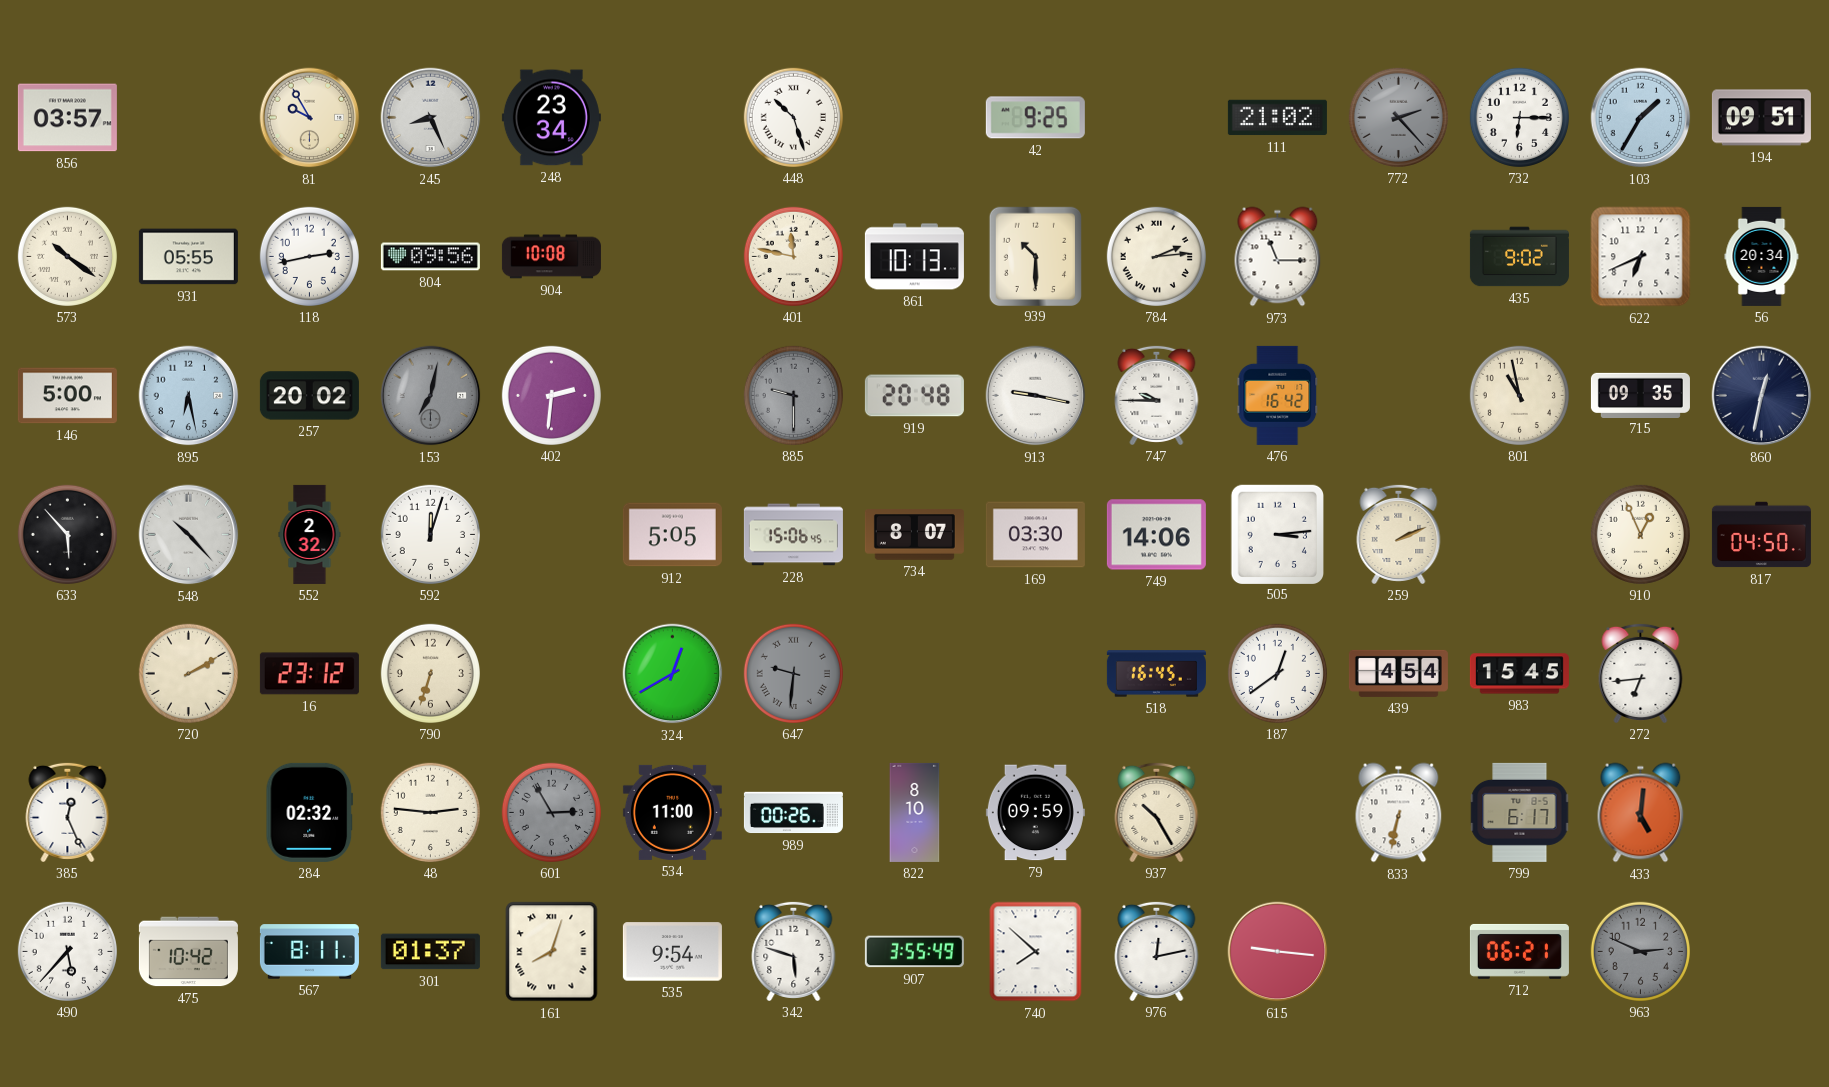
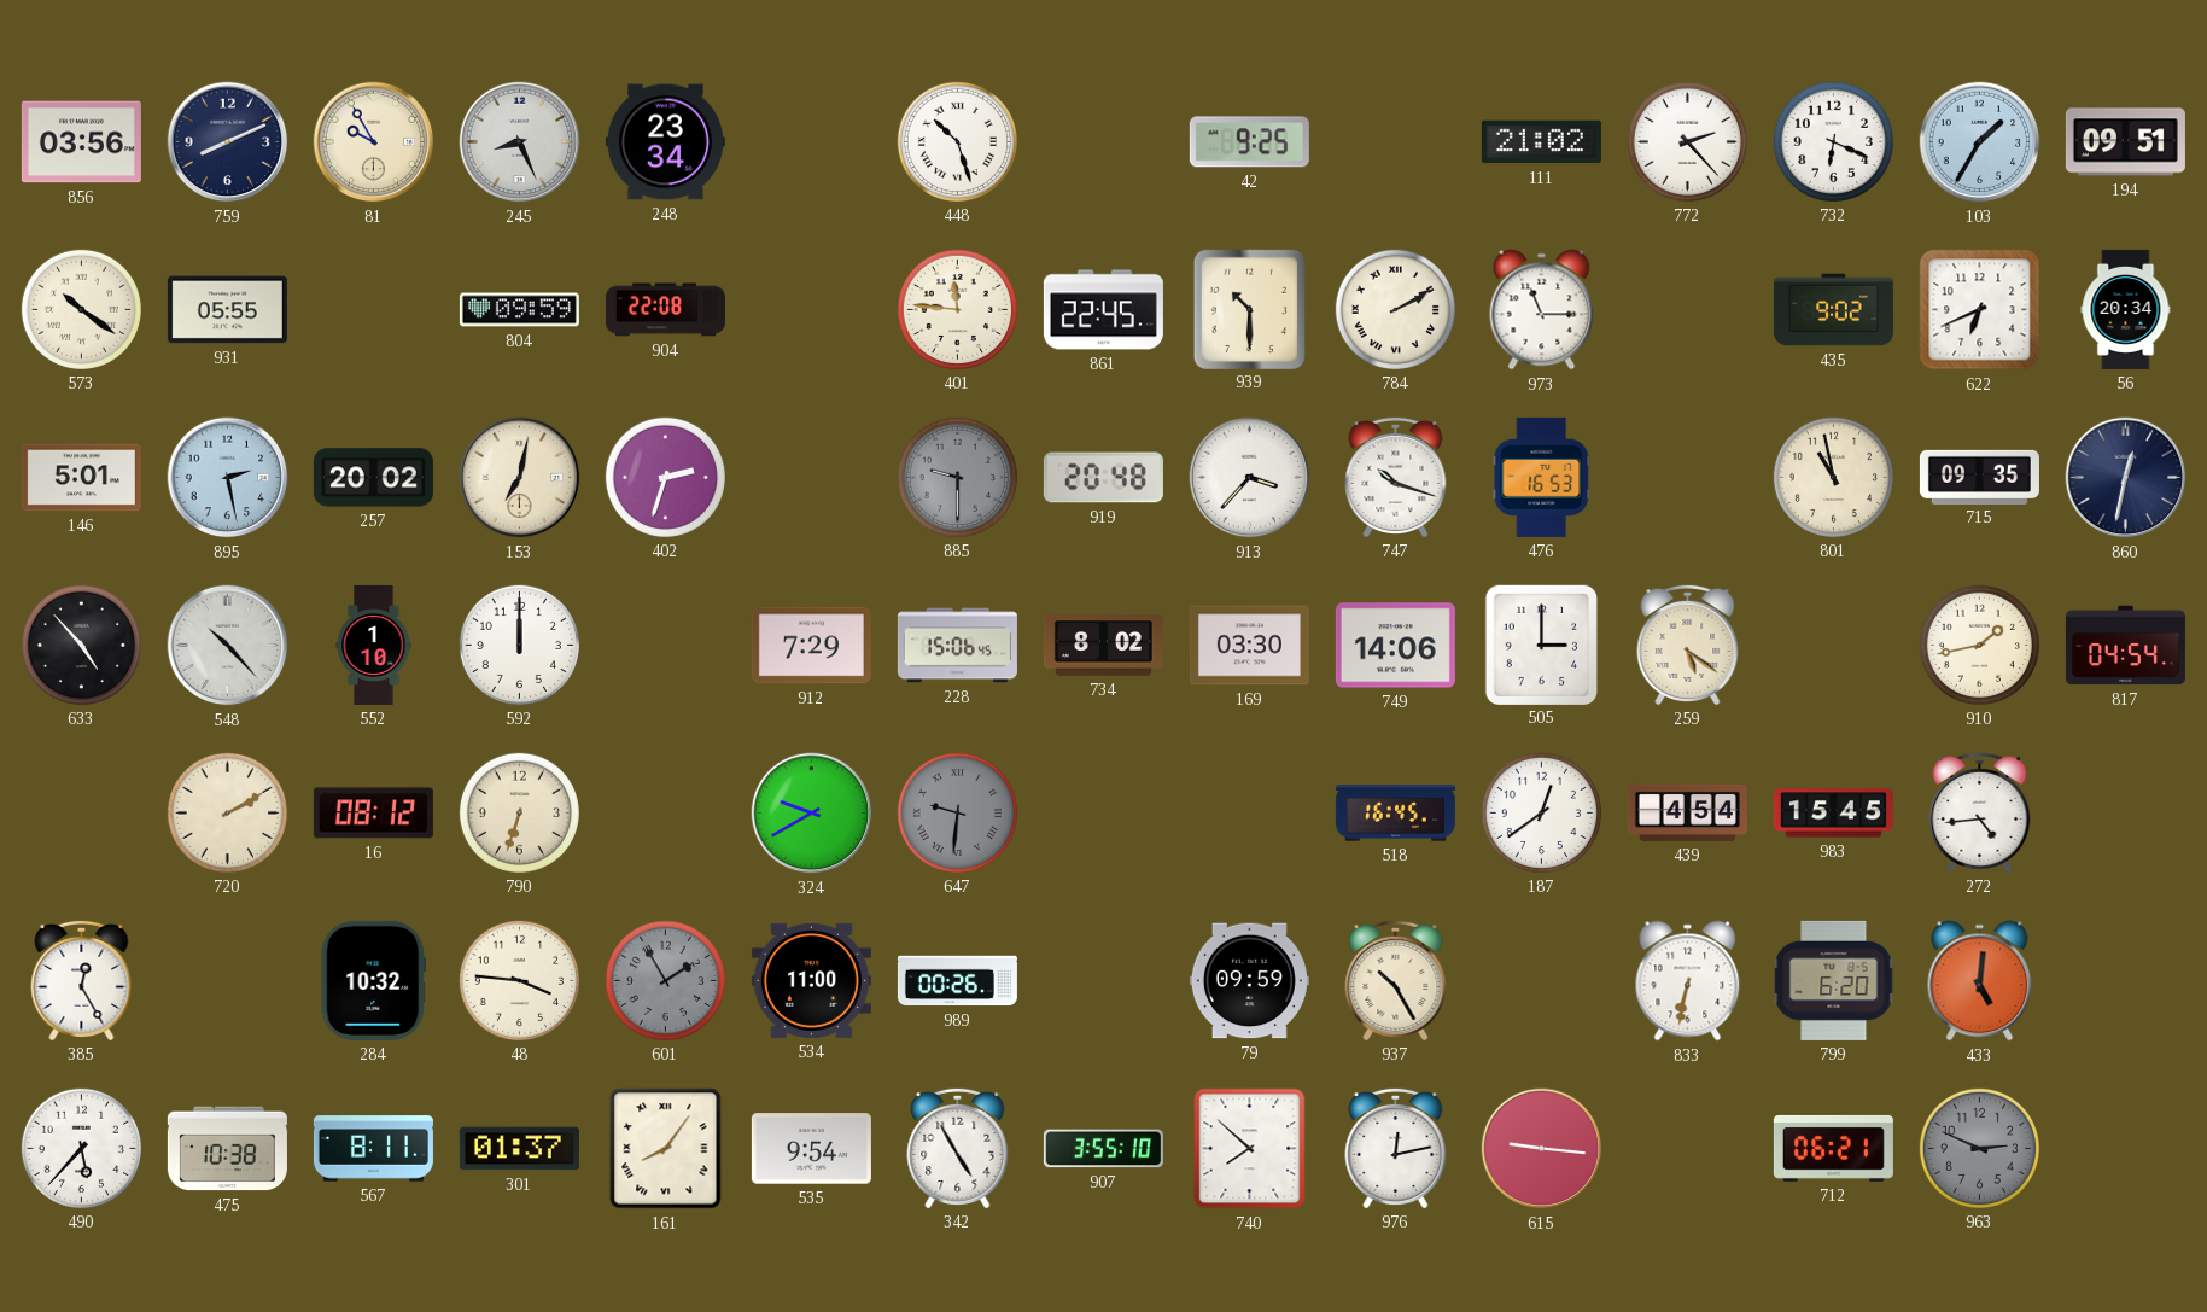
856: 03:57 -> 03:56 (81, 142)
759: none -> 8:11 (228, 142)
772 dial: grey -> white (1687, 141)
732: 6:15 -> 6:19 (1833, 141)
118: 2:43 -> none (309, 256)
804: 09:56 -> 09:59 (519, 310)
904: 10:08 -> 22:08 (665, 310)
401: 11:47 -> 11:46 (957, 309)
861: 10:13 -> 22:45 (1103, 310)
784: 2:14 -> 2:10 (1395, 309)
146: 5:00 -> 5:01 (81, 478)
895: 6:28 -> 2:28 (228, 478)
153 dial: grey -> cream (520, 478)
402: 2:31 -> 2:33 (665, 477)
913: 9:17 -> 3:37 (1250, 478)
747: 9:45 -> 10:18 (1396, 477)
476: 16:42 -> 16:53 (1542, 477)
633: 5:53 -> 4:53 (81, 645)
552: 2:32 -> 1:10 (374, 645)
592: 12:03 -> 12:00 (519, 645)
912: 5:05 -> 7:29 (811, 646)
734: 8:07 -> 8:02 (1103, 646)
505: 3:14 -> 3:00 (1541, 645)
259: 2:11 -> 5:21 (1688, 645)
910: 12:56 -> 1:43 (1979, 645)
817: 04:50 -> 04:54 (2125, 646)
16: 23:12 -> 08:12 (373, 814)
324: 12:40 -> 9:40 (812, 814)
272: 6:44 -> 4:44 (1980, 812)
385: 12:26 -> 12:25 (82, 980)
284: 02:32 -> 10:32 (374, 980)
48: 2:46 -> 3:46 (519, 980)
601: 2:55 -> 1:55 (665, 980)
822: 8:10 -> none (915, 812)
799: 6:17 -> 6:20 (1834, 980)
475: 10:42 -> 10:38 (227, 1149)
161: 8:03 -> 8:06 (666, 1149)
342: 5:48 -> 4:55 (958, 1148)
907: 3:55:49 -> 3:55:10 (1103, 1149)
